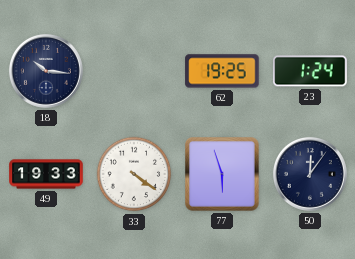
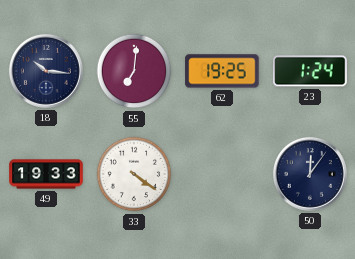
55: none -> 7:01 (134, 71)
77: 5:57 -> none (223, 175)
